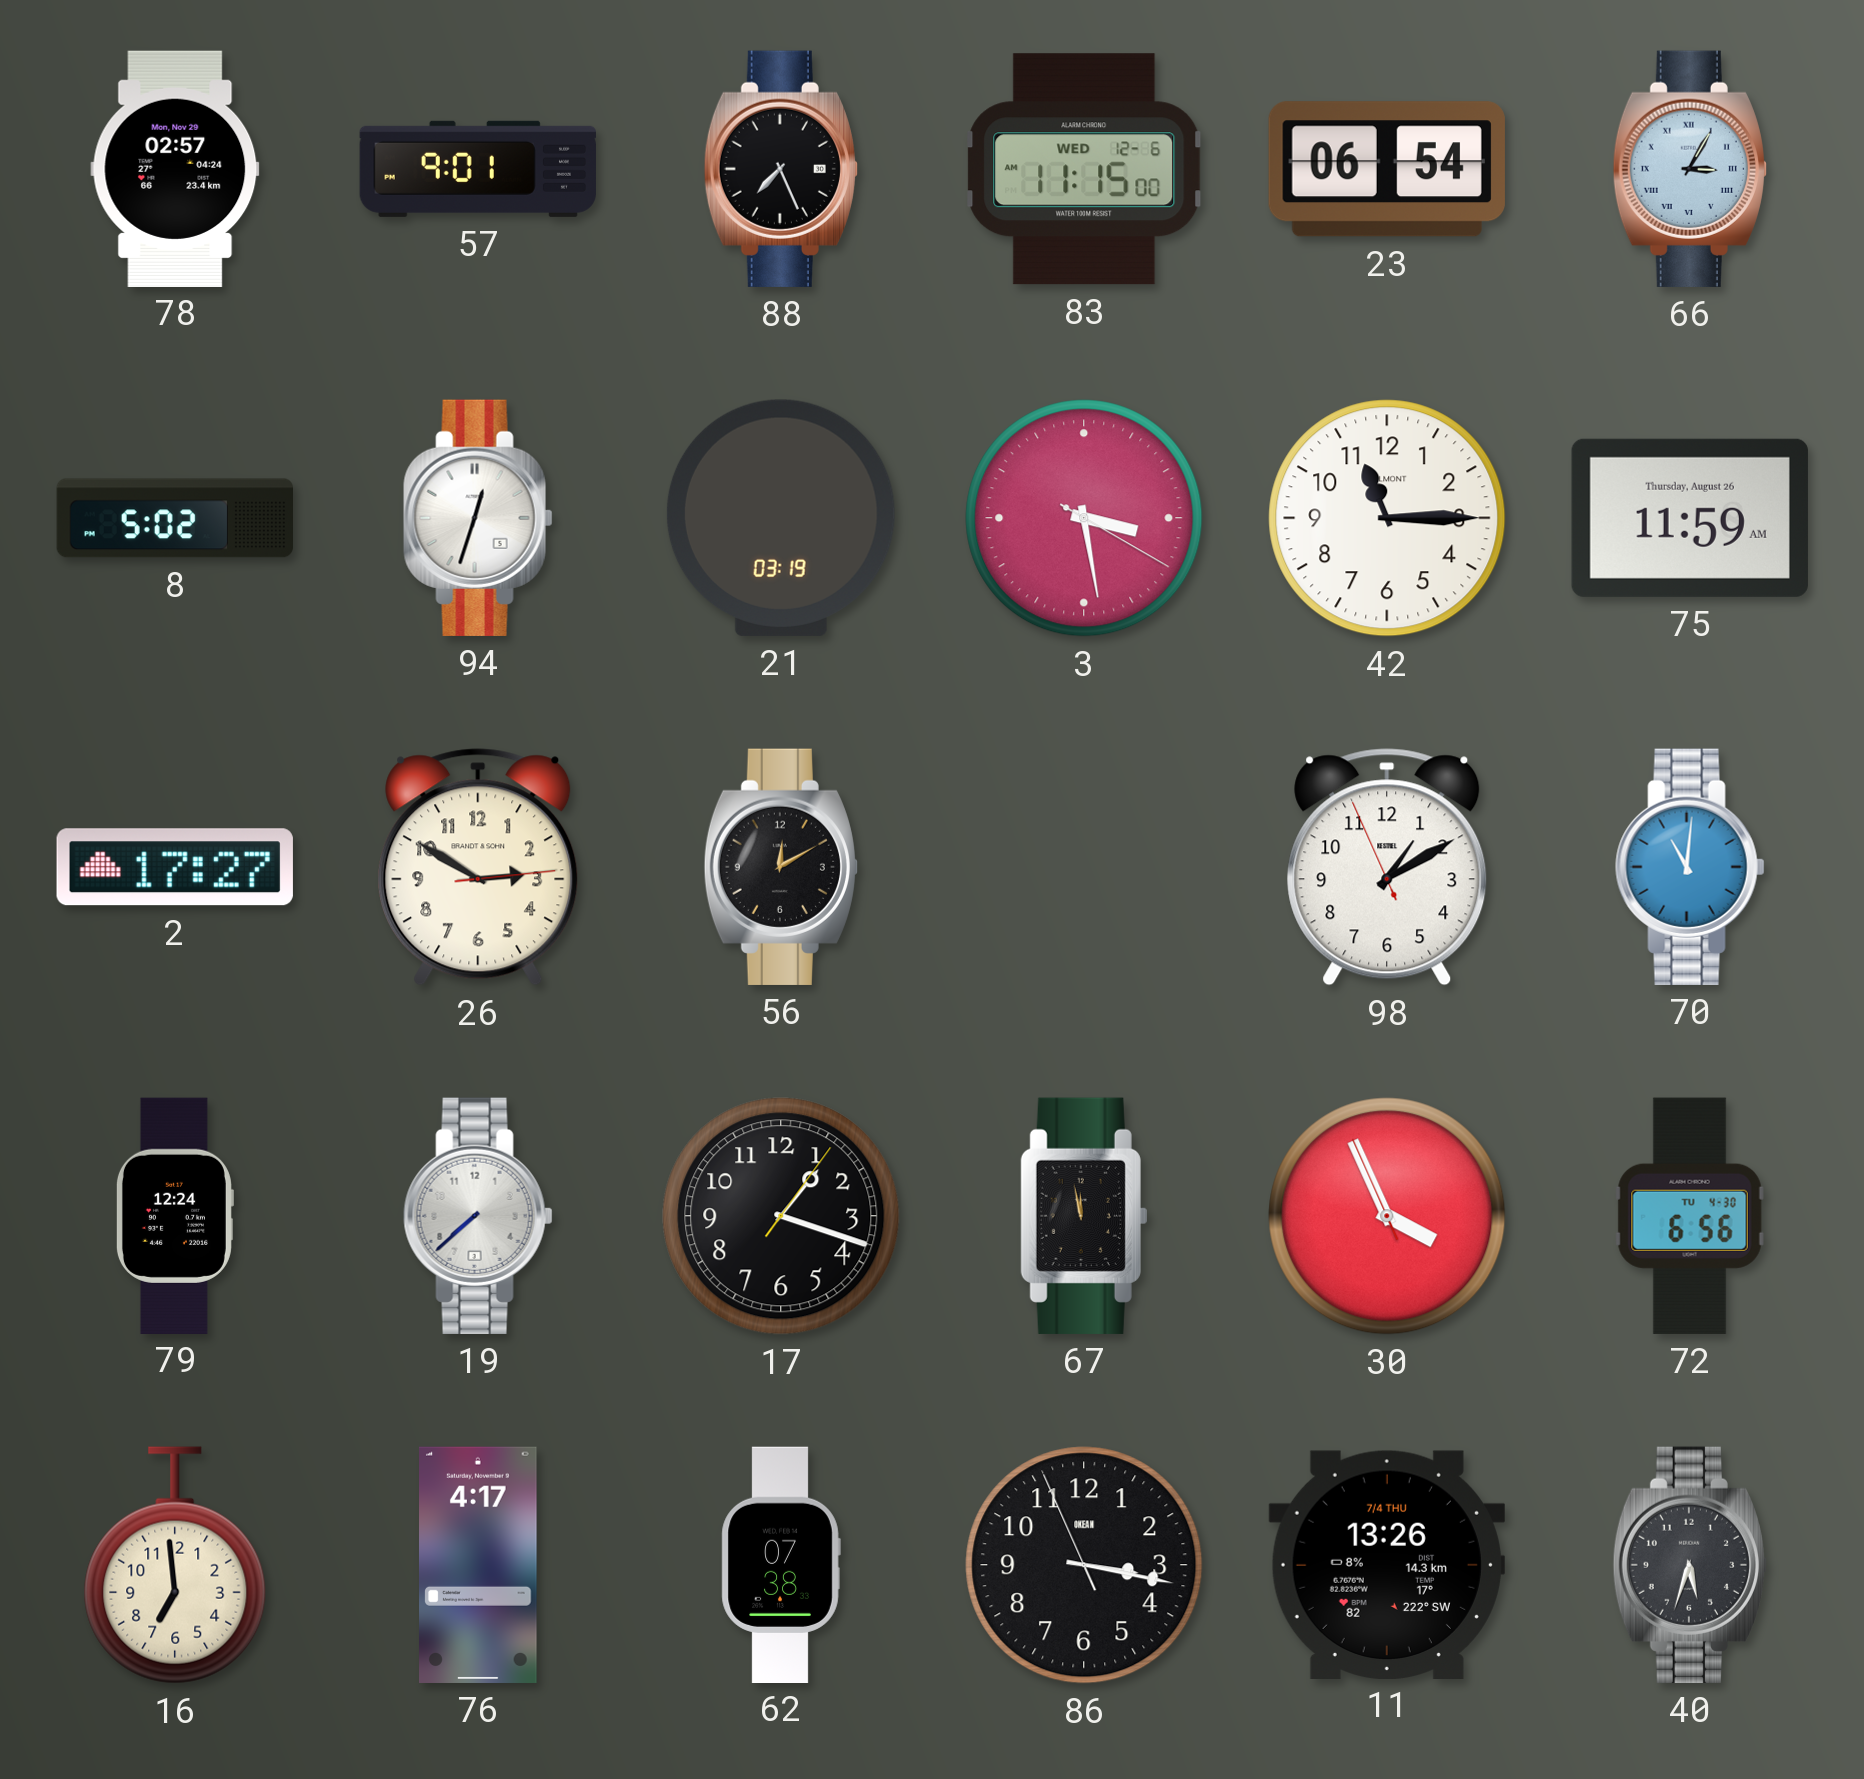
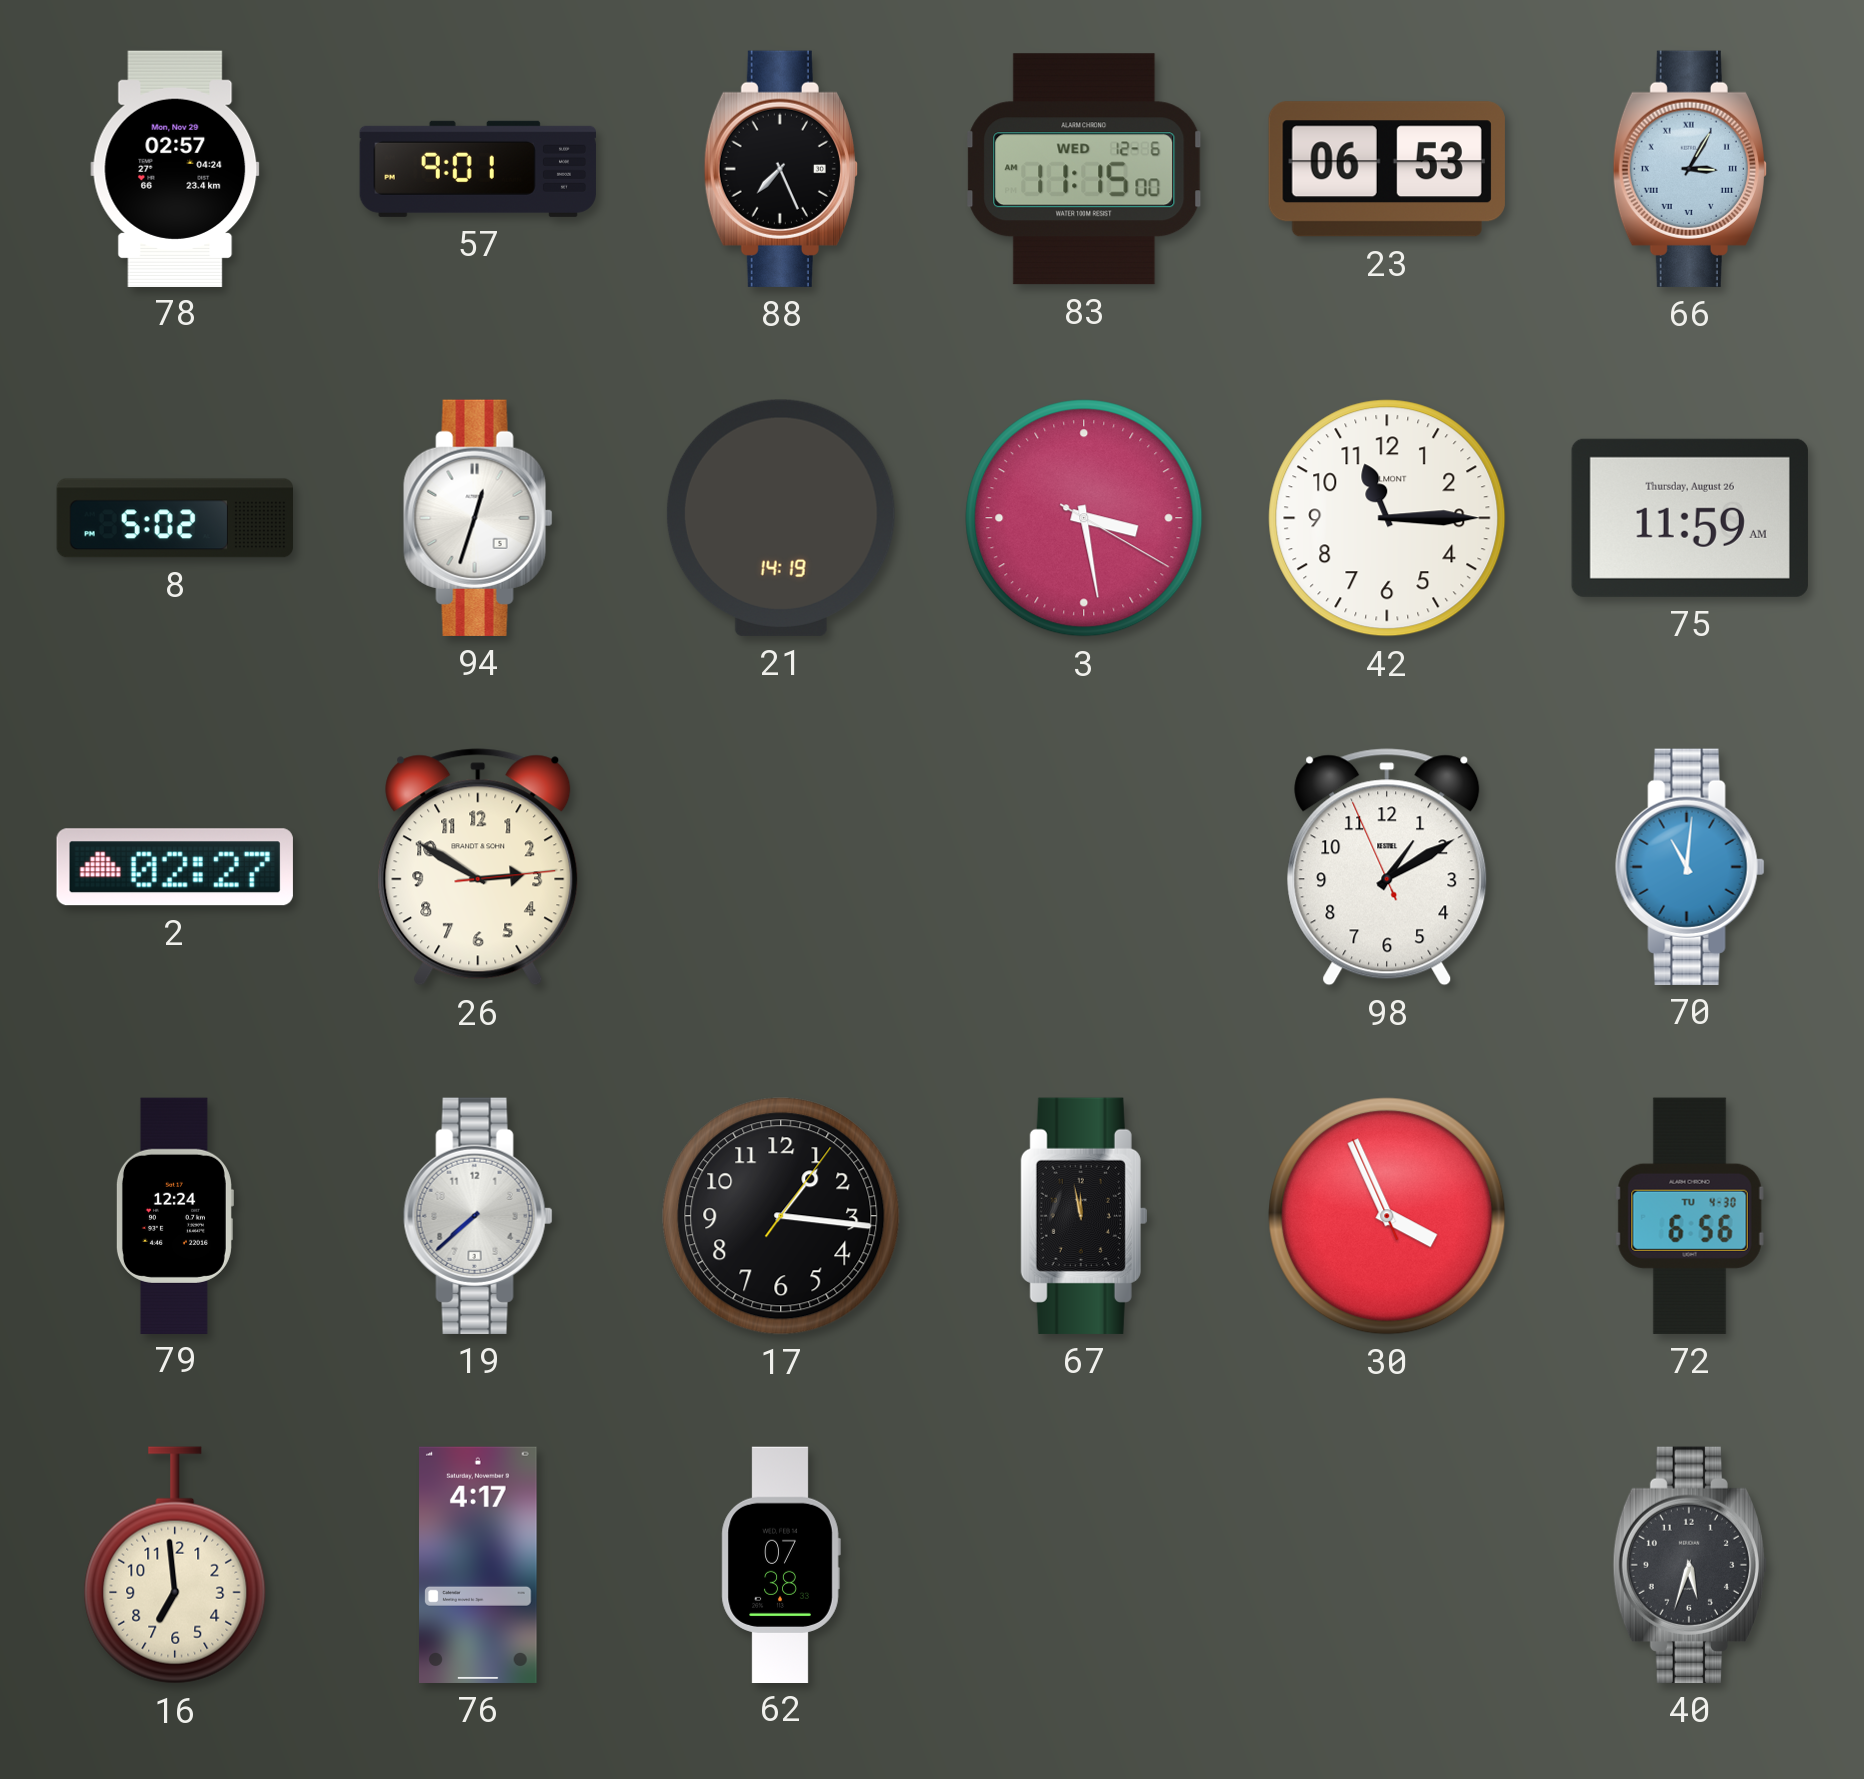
23: 06:54 -> 06:53 (1387, 169)
21: 03:19 -> 14:19 (781, 518)
2: 17:27 -> 02:27 (175, 867)
56: 12:10 -> none (781, 867)
17: 1:18 -> 1:16 (781, 1216)
86: 3:16 -> none (1084, 1565)
11: 13:26 -> none (1387, 1564)
